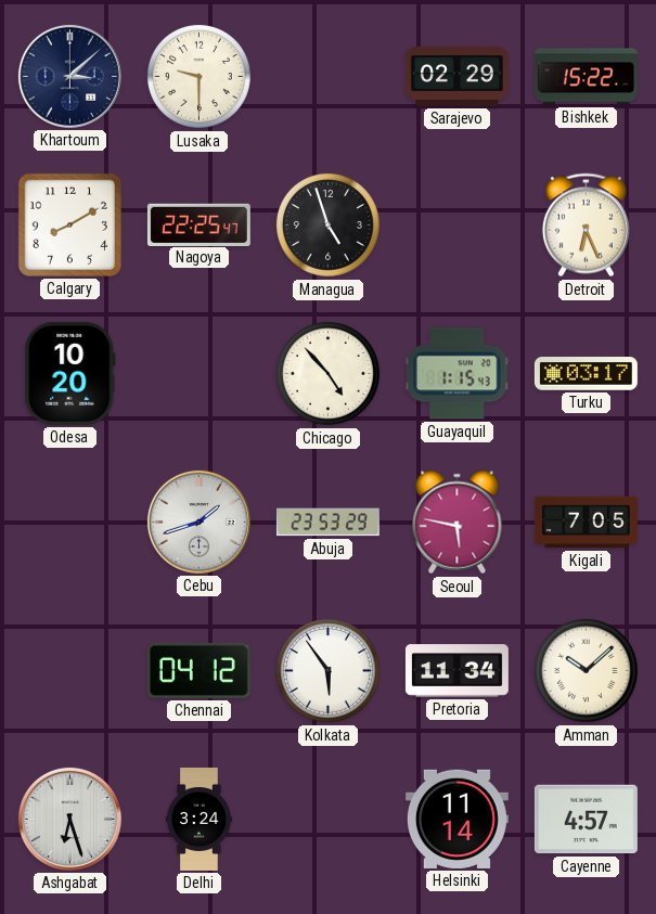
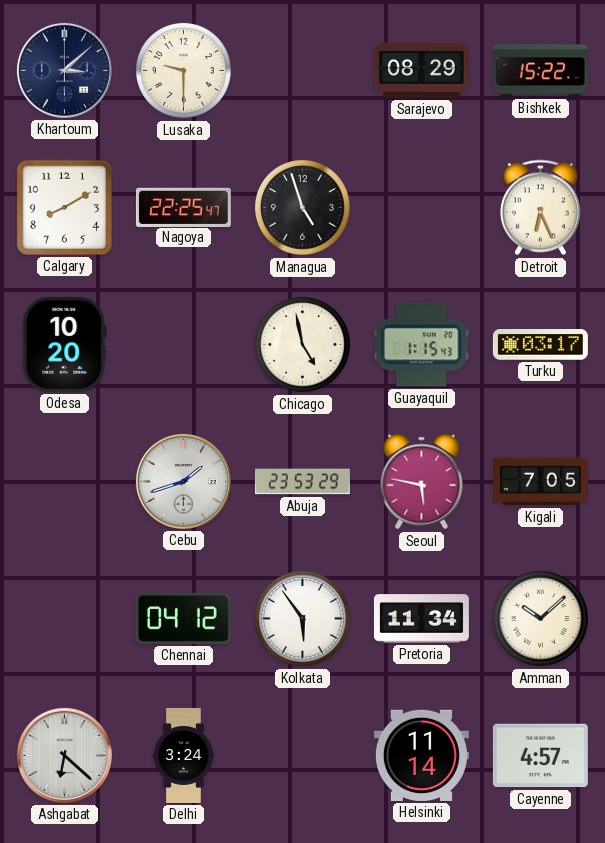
Sarajevo: 02:29 -> 08:29 (421, 70)
Chicago: 4:53 -> 4:58 (302, 344)
Ashgabat: 6:27 -> 6:22 (64, 755)
